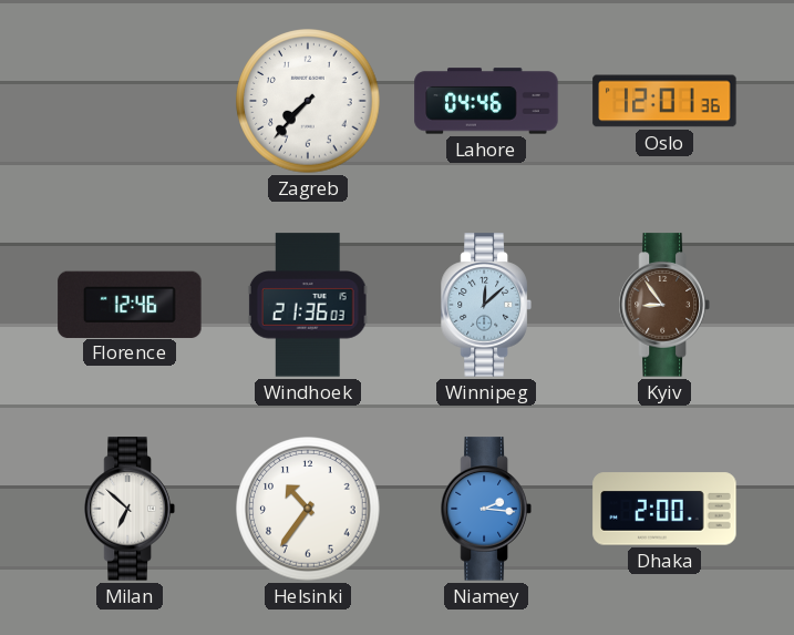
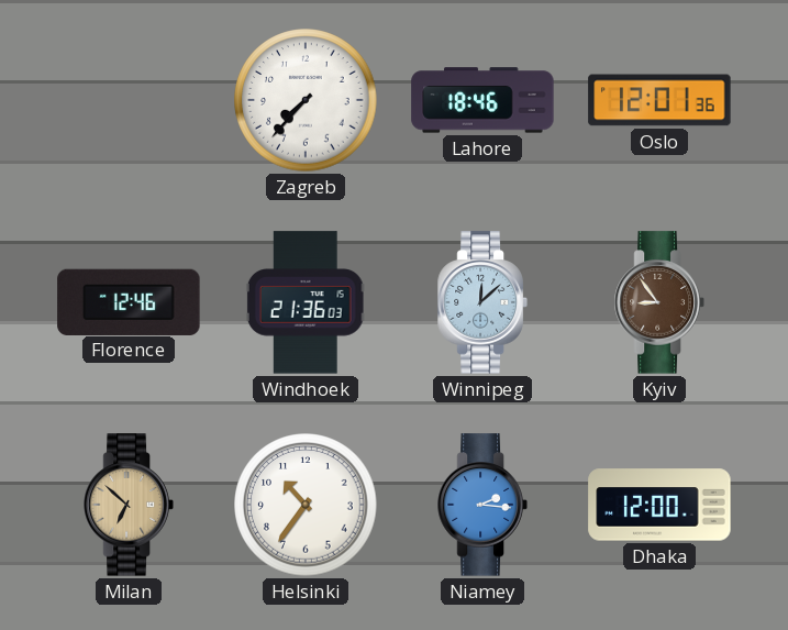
Lahore: 04:46 -> 18:46 (482, 100)
Milan dial: white -> champagne (129, 505)
Dhaka: 2:00 -> 12:00 (659, 505)
